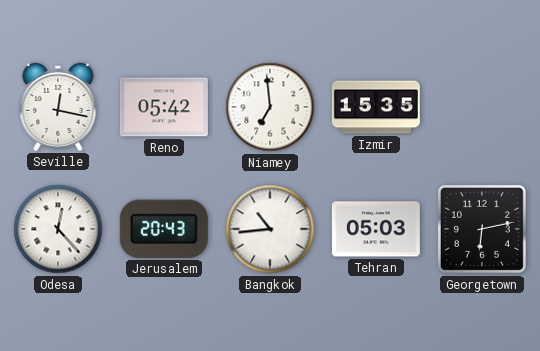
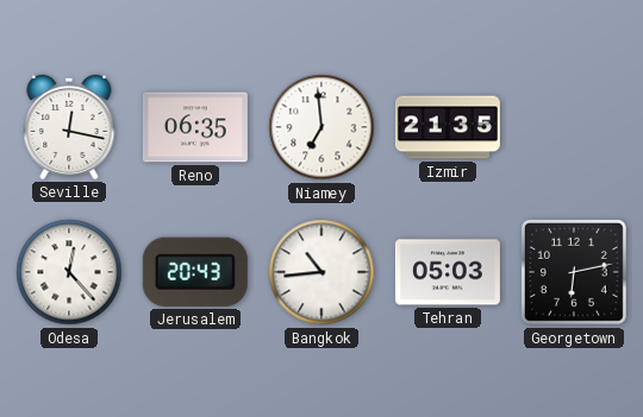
Reno: 05:42 -> 06:35 (195, 127)
Izmir: 15:35 -> 21:35 (448, 127)
